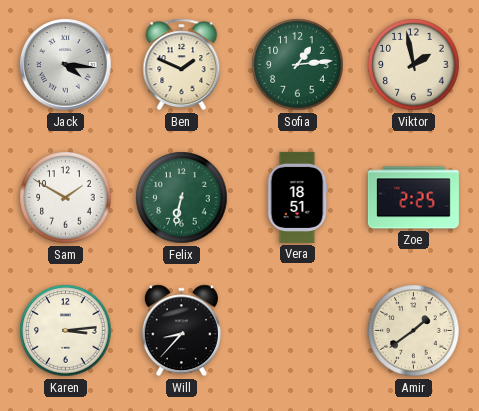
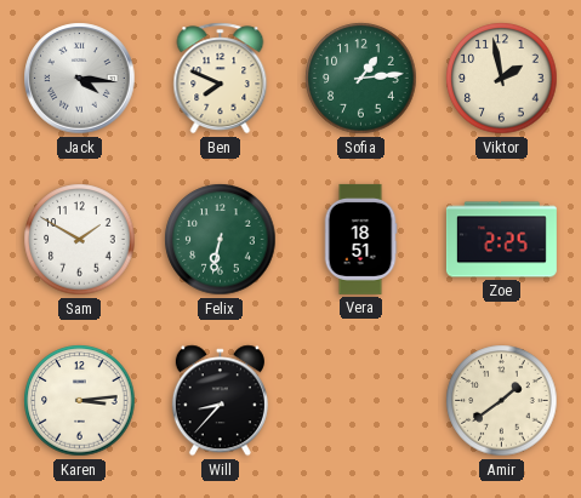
Ben: 1:49 -> 7:49 (221, 79)
